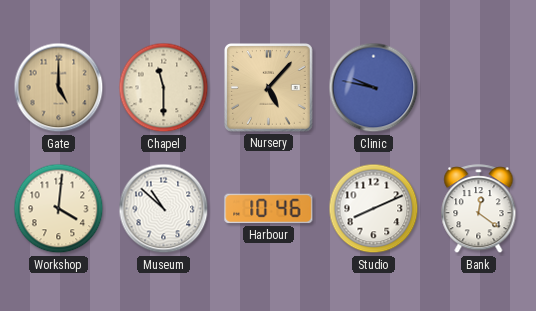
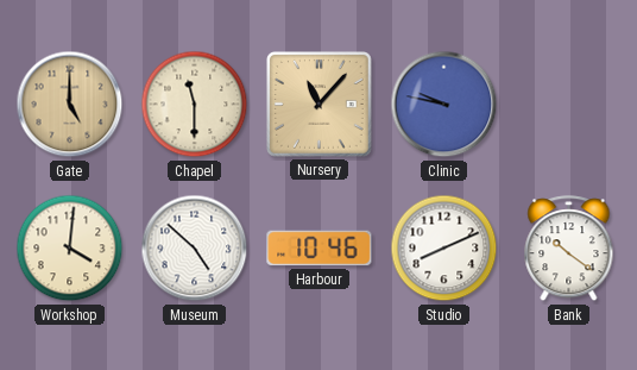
Nursery: 5:07 -> 11:07 (320, 105)
Museum: 10:52 -> 4:52 (195, 249)
Bank: 12:21 -> 10:21 (569, 249)
